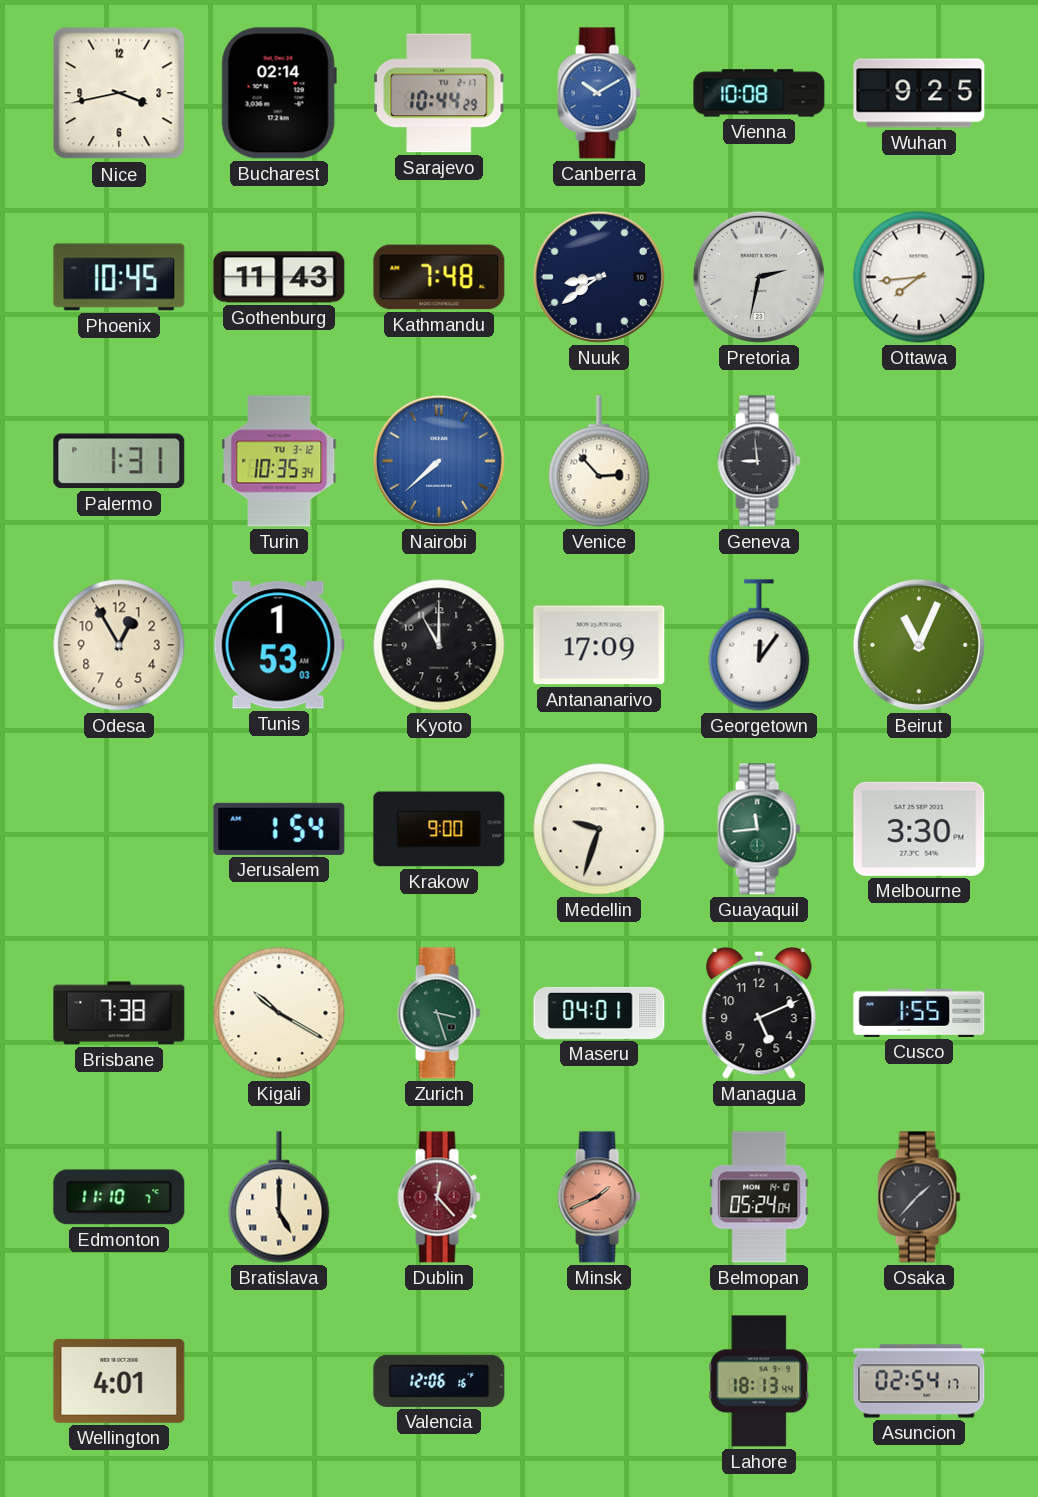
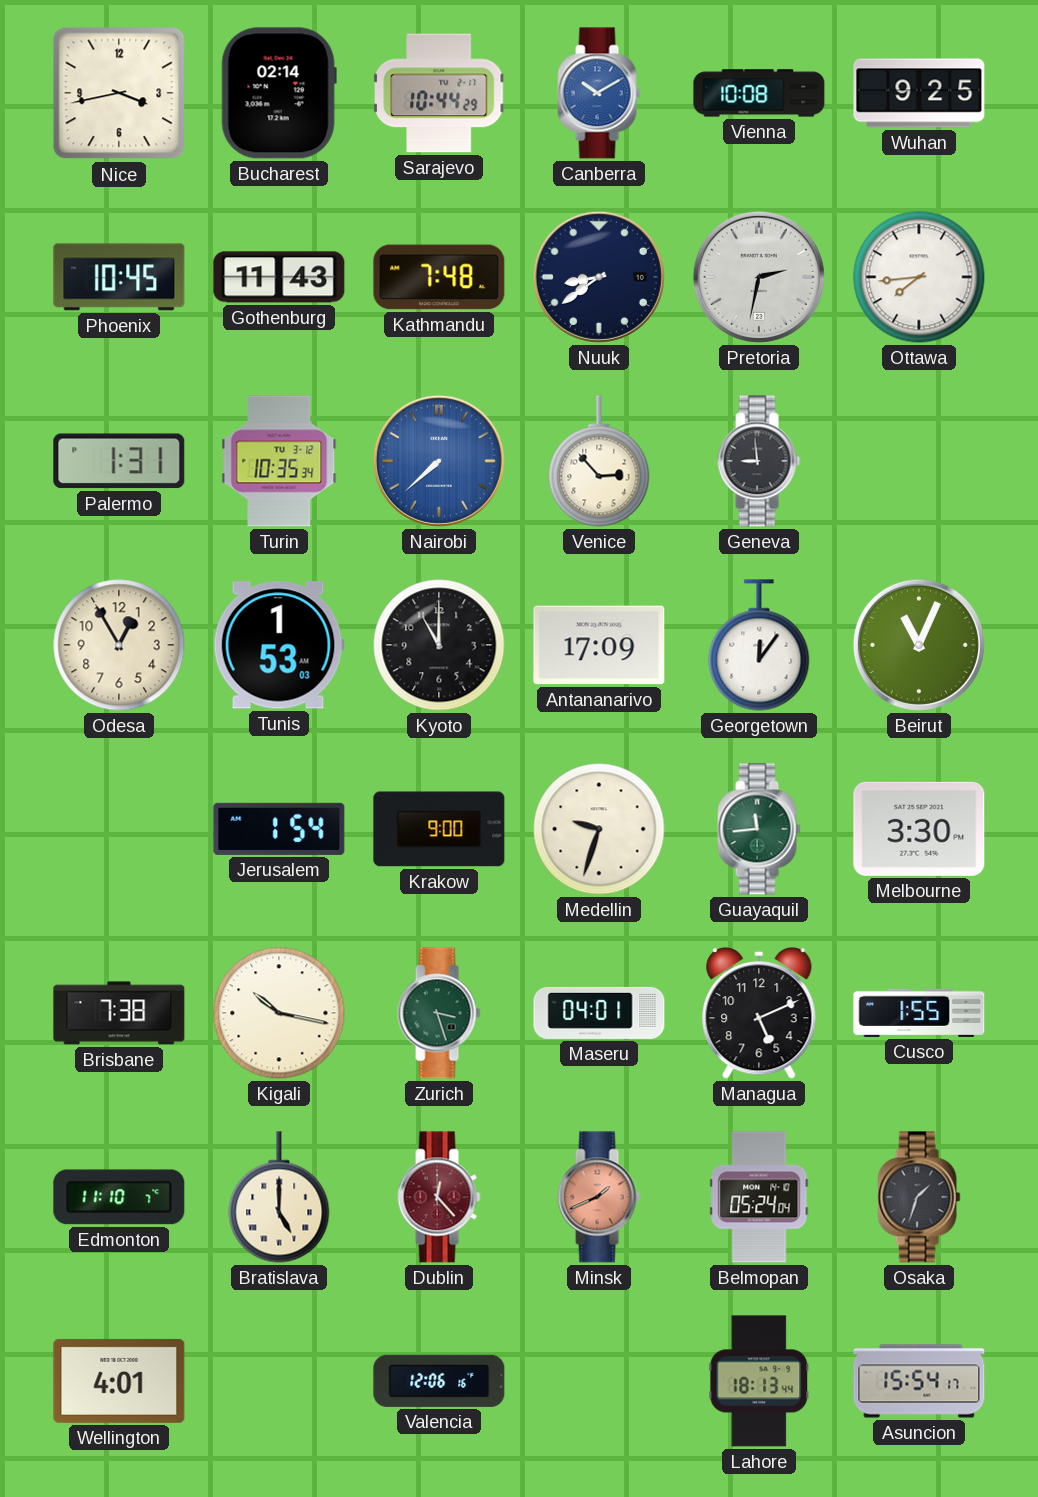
Kigali: 10:20 -> 10:17 (279, 1013)
Osaka: 1:37 -> 1:33 (919, 1197)
Asuncion: 02:54 -> 15:54 (919, 1381)
